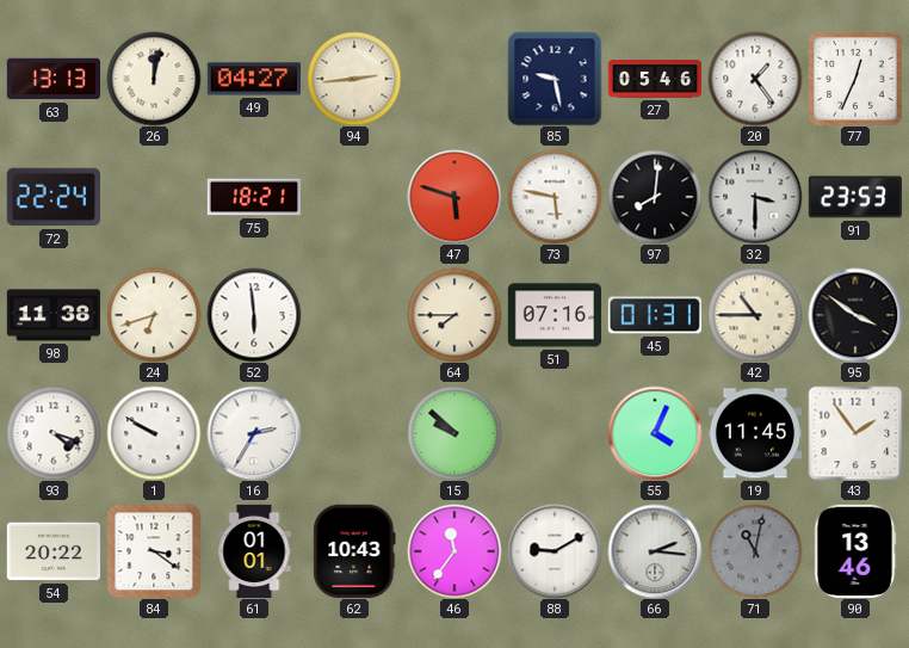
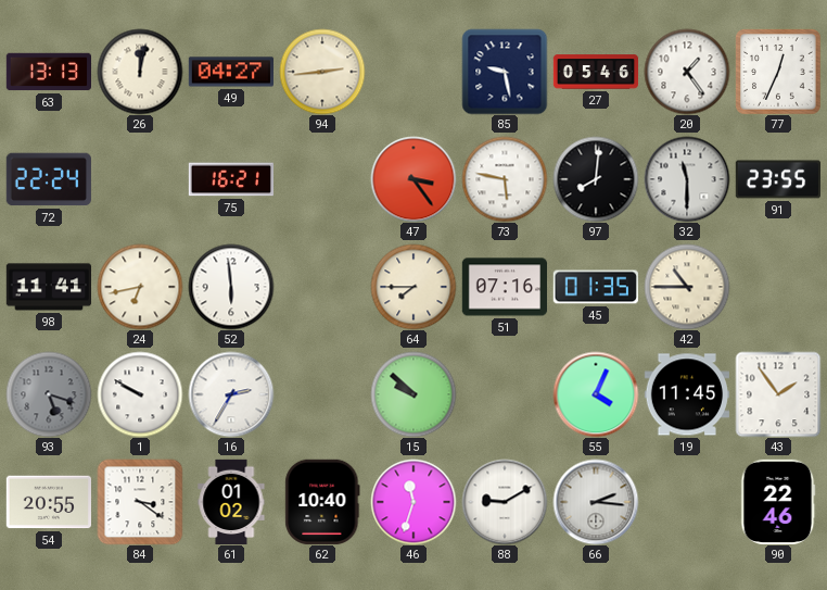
75: 18:21 -> 16:21 (230, 179)
47: 5:48 -> 3:24 (413, 179)
32: 3:30 -> 11:30 (687, 179)
91: 23:53 -> 23:55 (777, 179)
98: 11:38 -> 11:41 (48, 287)
24: 6:42 -> 6:43 (140, 287)
45: 01:31 -> 01:35 (596, 287)
95: 3:51 -> none (855, 315)
93: 4:18 -> 5:18 (49, 394)
93 dial: white -> grey (49, 394)
54: 20:22 -> 20:55 (48, 502)
61: 01:01 -> 01:02 (231, 502)
62: 10:43 -> 10:40 (322, 501)
46: 11:36 -> 11:33 (413, 502)
71: 11:02 -> none (755, 551)
90: 13:46 -> 22:46 (778, 501)
